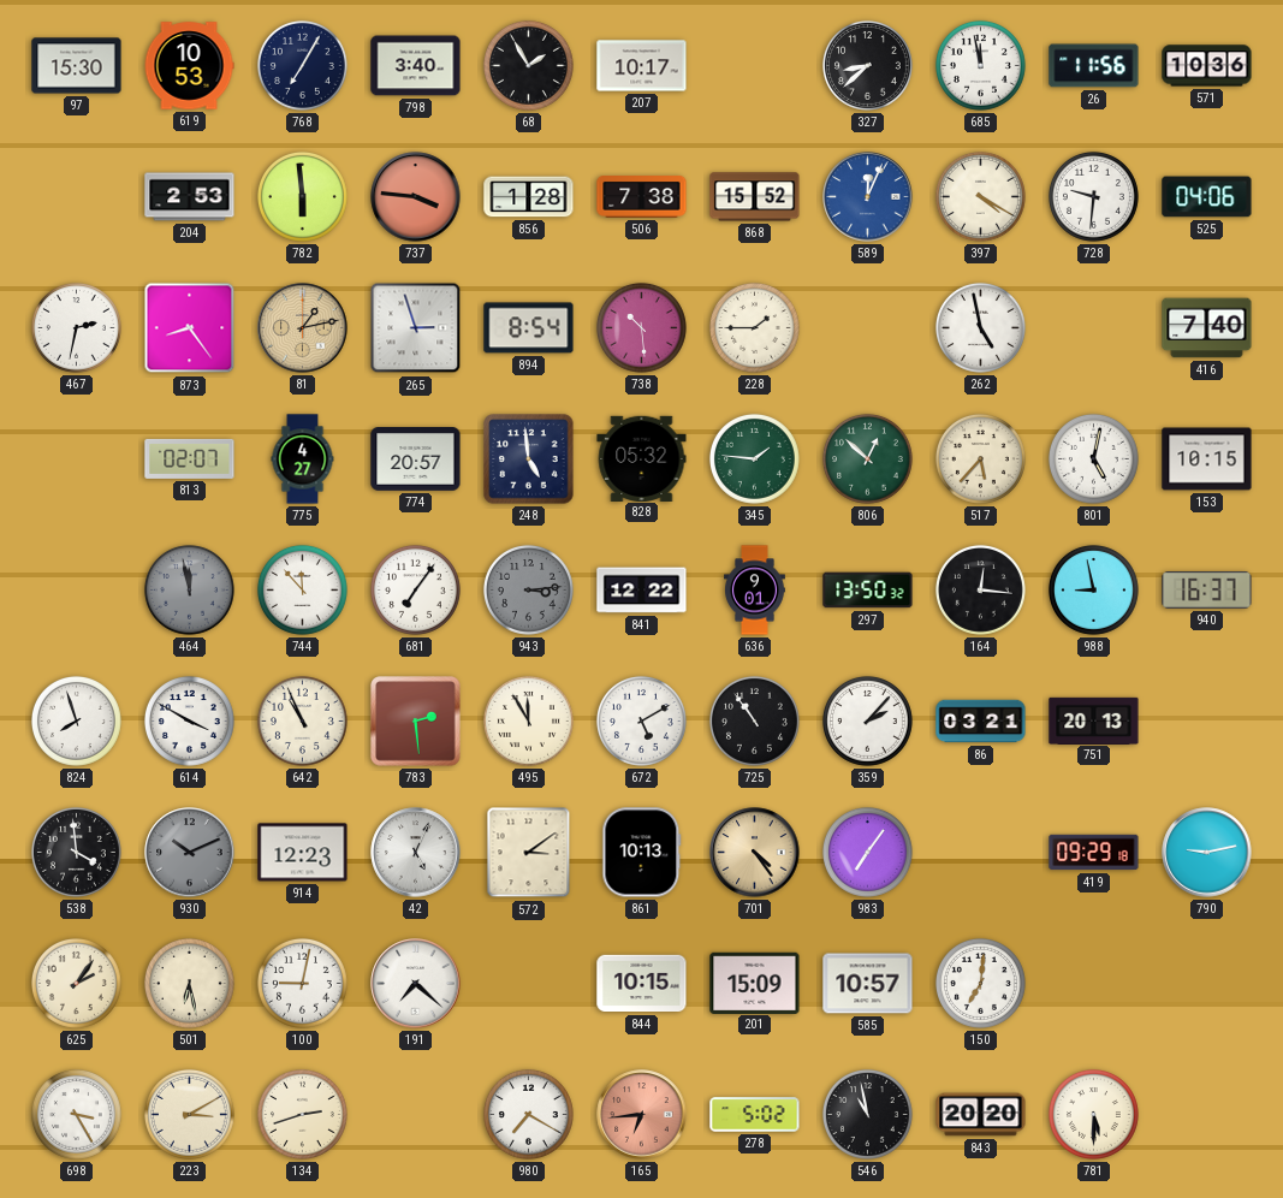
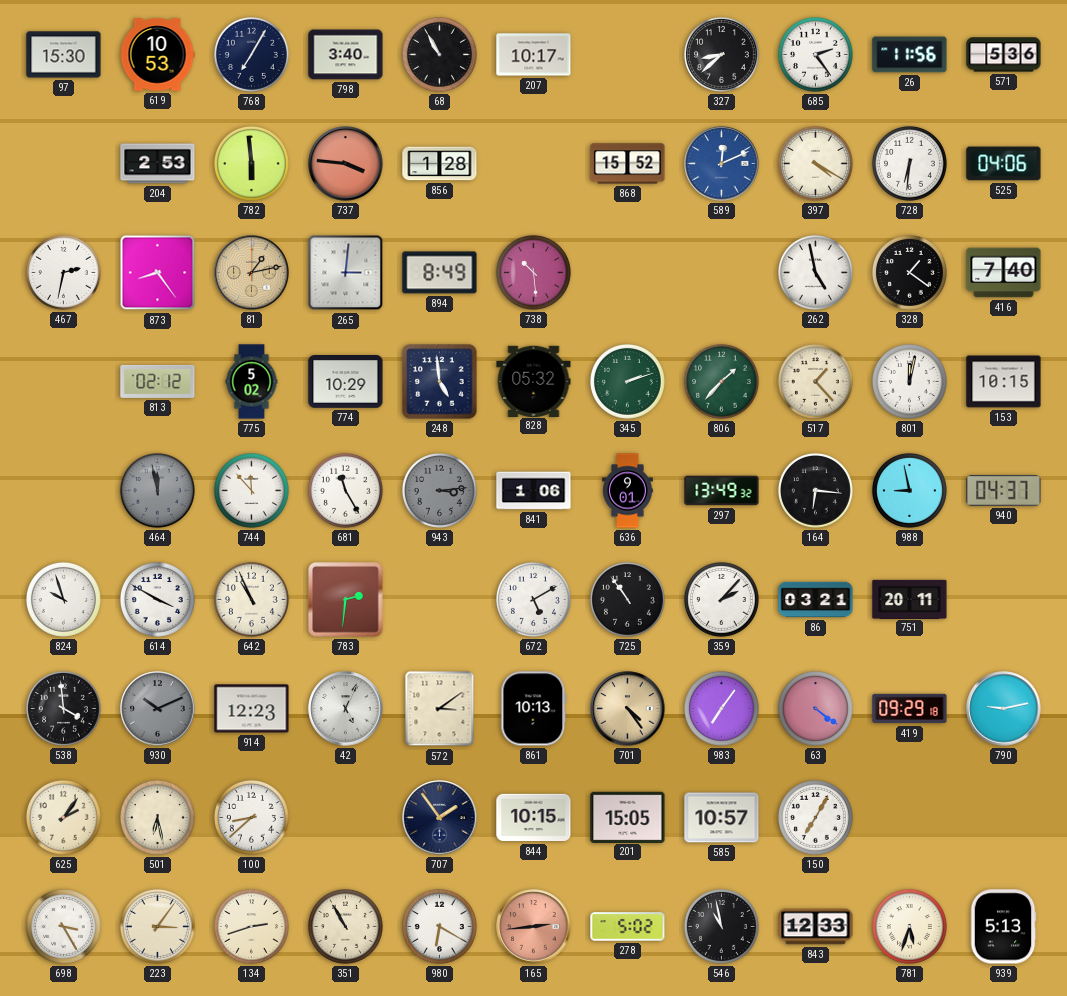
68: 1:55 -> 10:55 (439, 54)
685: 11:58 -> 2:24 (815, 54)
571: 10:36 -> 5:36 (1004, 55)
506: 7:38 -> none (642, 197)
589: 12:04 -> 12:11 (722, 164)
728: 9:31 -> 6:31 (909, 163)
265: 2:57 -> 3:01 (346, 273)
894: 8:54 -> 8:49 (440, 273)
228: 1:45 -> none (754, 327)
328: none -> 1:21 (909, 272)
813: 02:07 -> 02:12 (158, 381)
775: 4:27 -> 5:02 (252, 382)
774: 20:57 -> 10:29 (346, 382)
345: 1:46 -> 2:12 (627, 381)
806: 12:52 -> 1:37 (721, 381)
517: 5:37 -> 1:23 (815, 381)
801: 5:02 -> 12:02 (909, 381)
681: 7:06 -> 11:25 (345, 490)
841: 12:22 -> 1:06 (534, 491)
297: 13:50 -> 13:49 (722, 491)
164: 12:16 -> 6:16 (815, 490)
940: 16:37 -> 04:37 (1004, 491)
824: 7:57 -> 9:57 (63, 599)
783: 2:29 -> 2:31 (346, 600)
495: 11:55 -> none (528, 720)
751: 20:13 -> 20:11 (910, 599)
63: none -> 4:21 (815, 708)
100: 9:02 -> 8:38 (251, 817)
191: 7:22 -> none (416, 984)
707: none -> 1:54 (440, 818)
201: 15:09 -> 15:05 (628, 817)
150: 7:01 -> 7:05 (815, 817)
223: 3:10 -> 3:06 (157, 926)
351: none -> 10:55 (345, 926)
980: 7:20 -> 6:20 (439, 926)
165: 6:44 -> 2:44 (534, 927)
843: 20:20 -> 12:33 (816, 927)
781: 5:30 -> 5:33 (909, 926)
939: none -> 5:13 (1003, 927)
